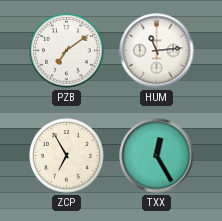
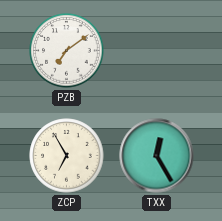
HUM: 11:14 -> none (157, 51)
